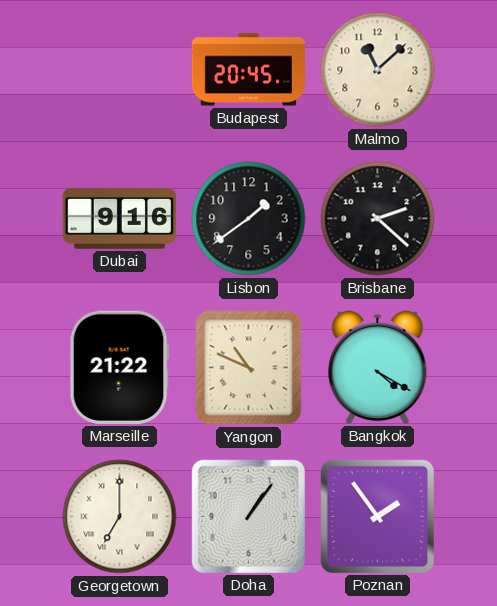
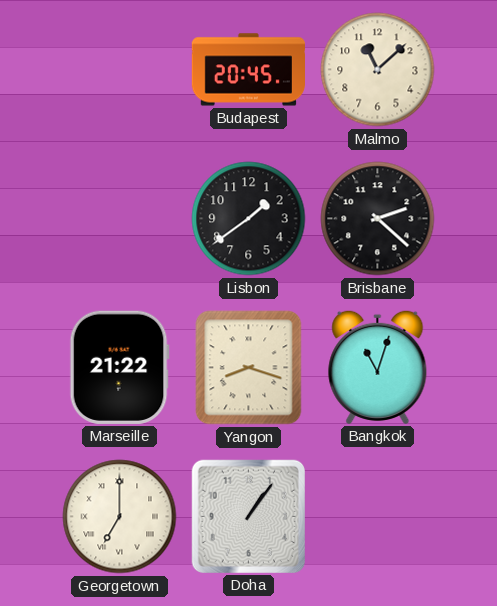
Dubai: 9:16 -> none (119, 219)
Yangon: 10:49 -> 8:18 (249, 368)
Bangkok: 4:20 -> 11:03 (378, 367)
Poznan: 1:54 -> none (377, 516)
